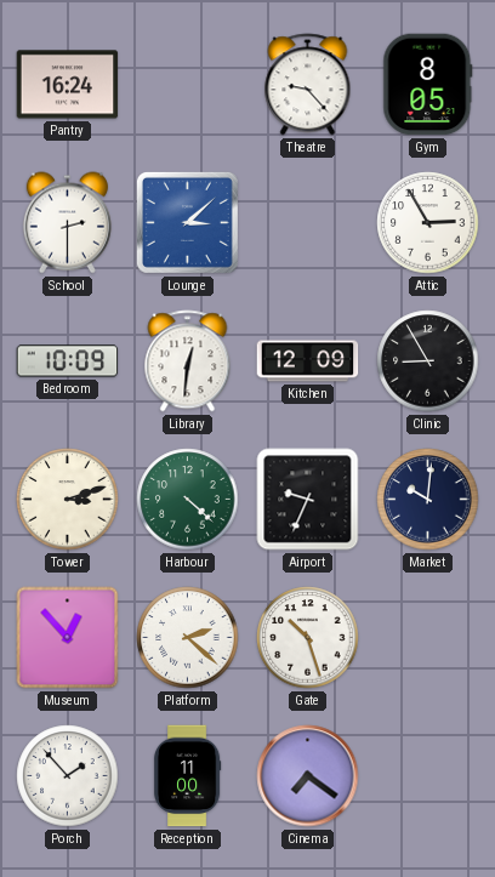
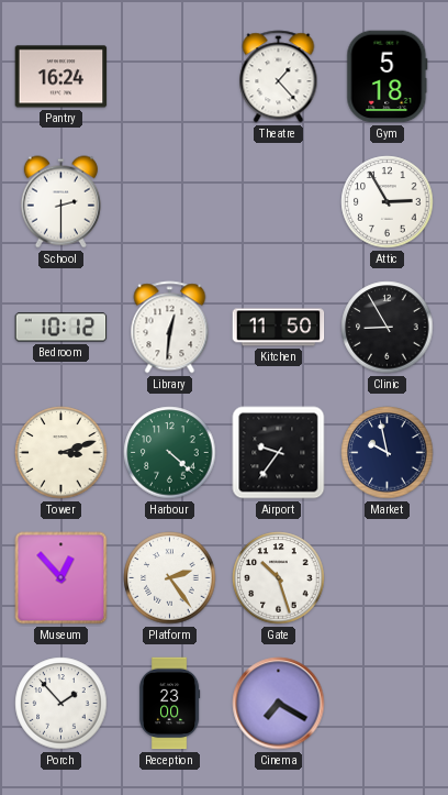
Theatre: 9:23 -> 1:23 (279, 77)
Gym: 8:05 -> 5:18 (388, 77)
Lounge: 3:08 -> none (187, 222)
Bedroom: 10:09 -> 10:12 (61, 328)
Kitchen: 12:09 -> 11:50 (279, 328)
Airport: 9:34 -> 9:36 (279, 453)
Market: 10:01 -> 9:58 (388, 453)
Platform: 2:22 -> 2:24 (170, 578)
Reception: 11:00 -> 23:00 (169, 704)
Cinema: 7:21 -> 7:20 (279, 704)
